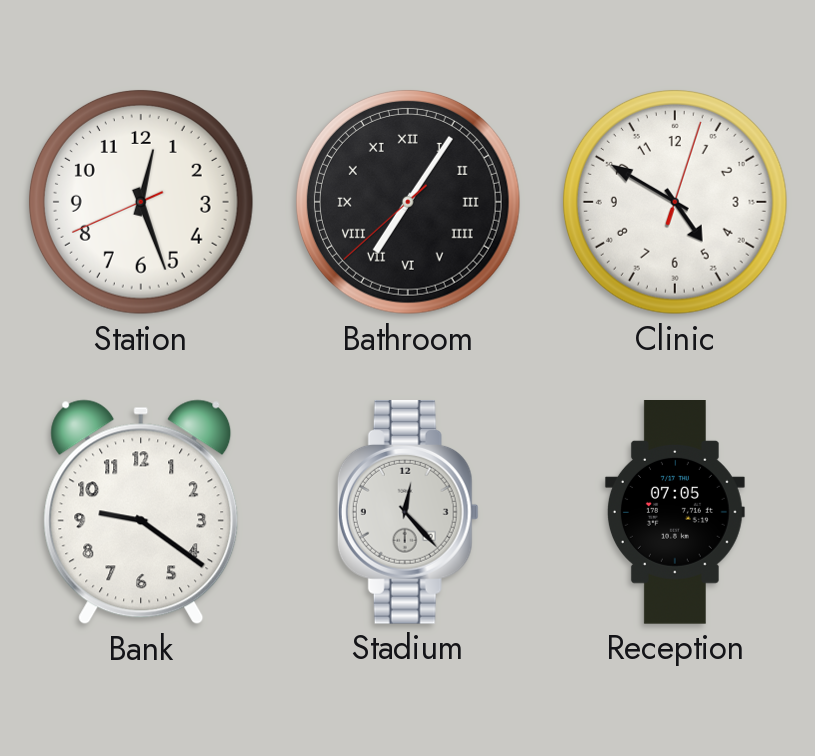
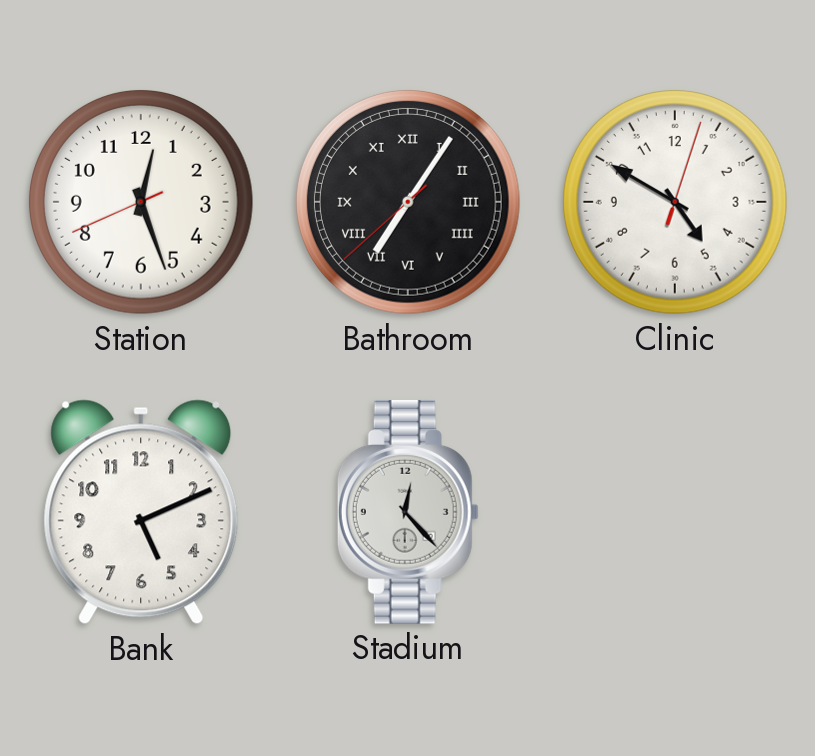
Bank: 9:21 -> 5:11 (141, 512)
Reception: 07:05 -> none (675, 513)
